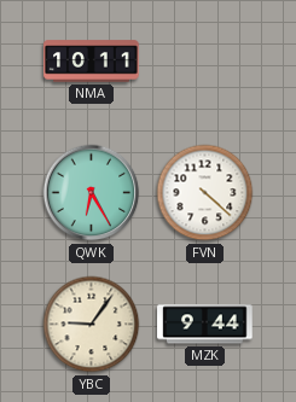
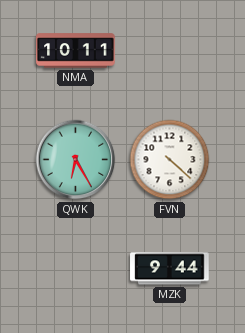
YBC: 9:06 -> none (92, 325)
